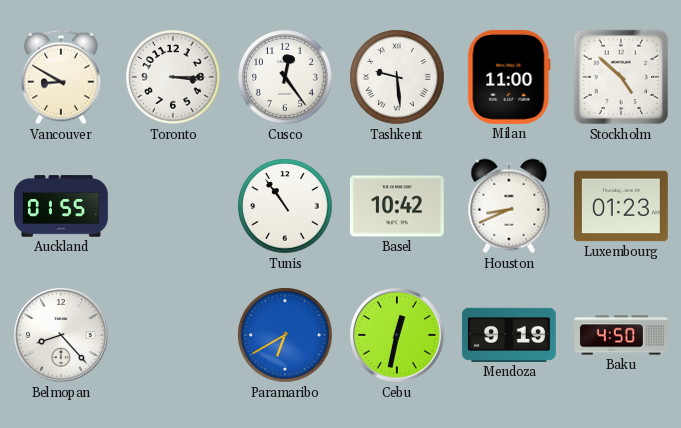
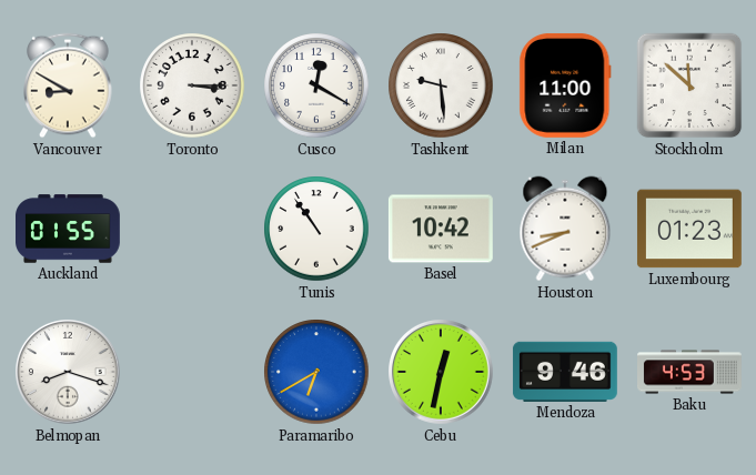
Cusco: 12:24 -> 12:20 (316, 85)
Stockholm: 4:52 -> 11:52 (689, 85)
Belmopan: 8:23 -> 8:18 (69, 373)
Mendoza: 9:19 -> 9:46 (565, 372)
Baku: 4:50 -> 4:53 (691, 372)
